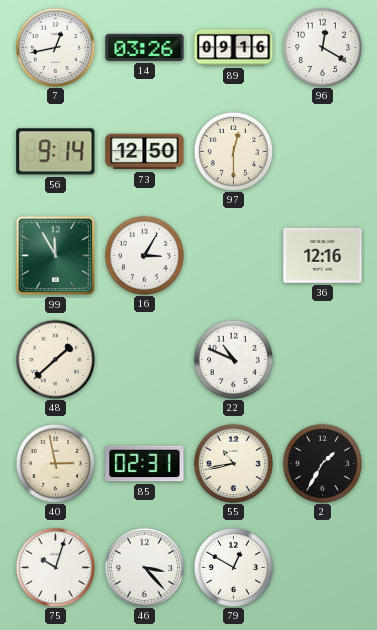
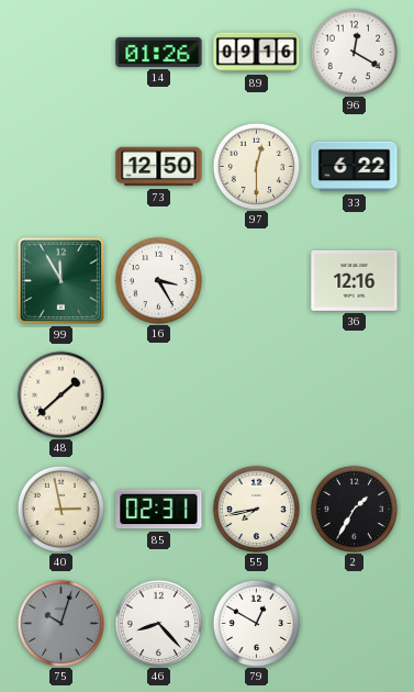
7: 12:43 -> none (55, 47)
14: 03:26 -> 01:26 (159, 52)
56: 9:14 -> none (56, 152)
33: none -> 6:22 (355, 167)
16: 3:05 -> 3:25 (158, 280)
22: 10:49 -> none (233, 359)
55: 10:43 -> 7:43 (256, 509)
75 dial: white -> grey (60, 623)
46: 3:23 -> 8:23 (158, 623)
